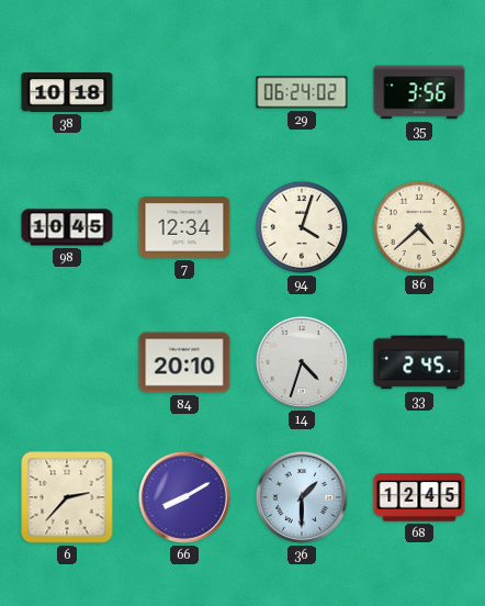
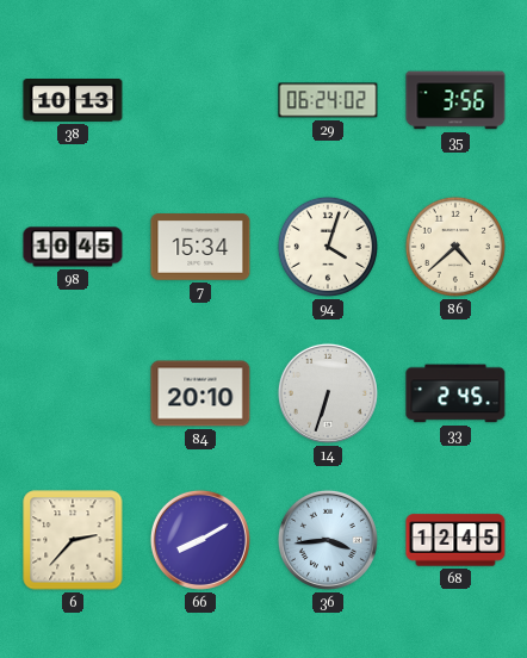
38: 10:18 -> 10:13 (73, 101)
7: 12:34 -> 15:34 (200, 247)
14: 4:33 -> 6:33 (328, 393)
36: 1:30 -> 3:44 (328, 540)
